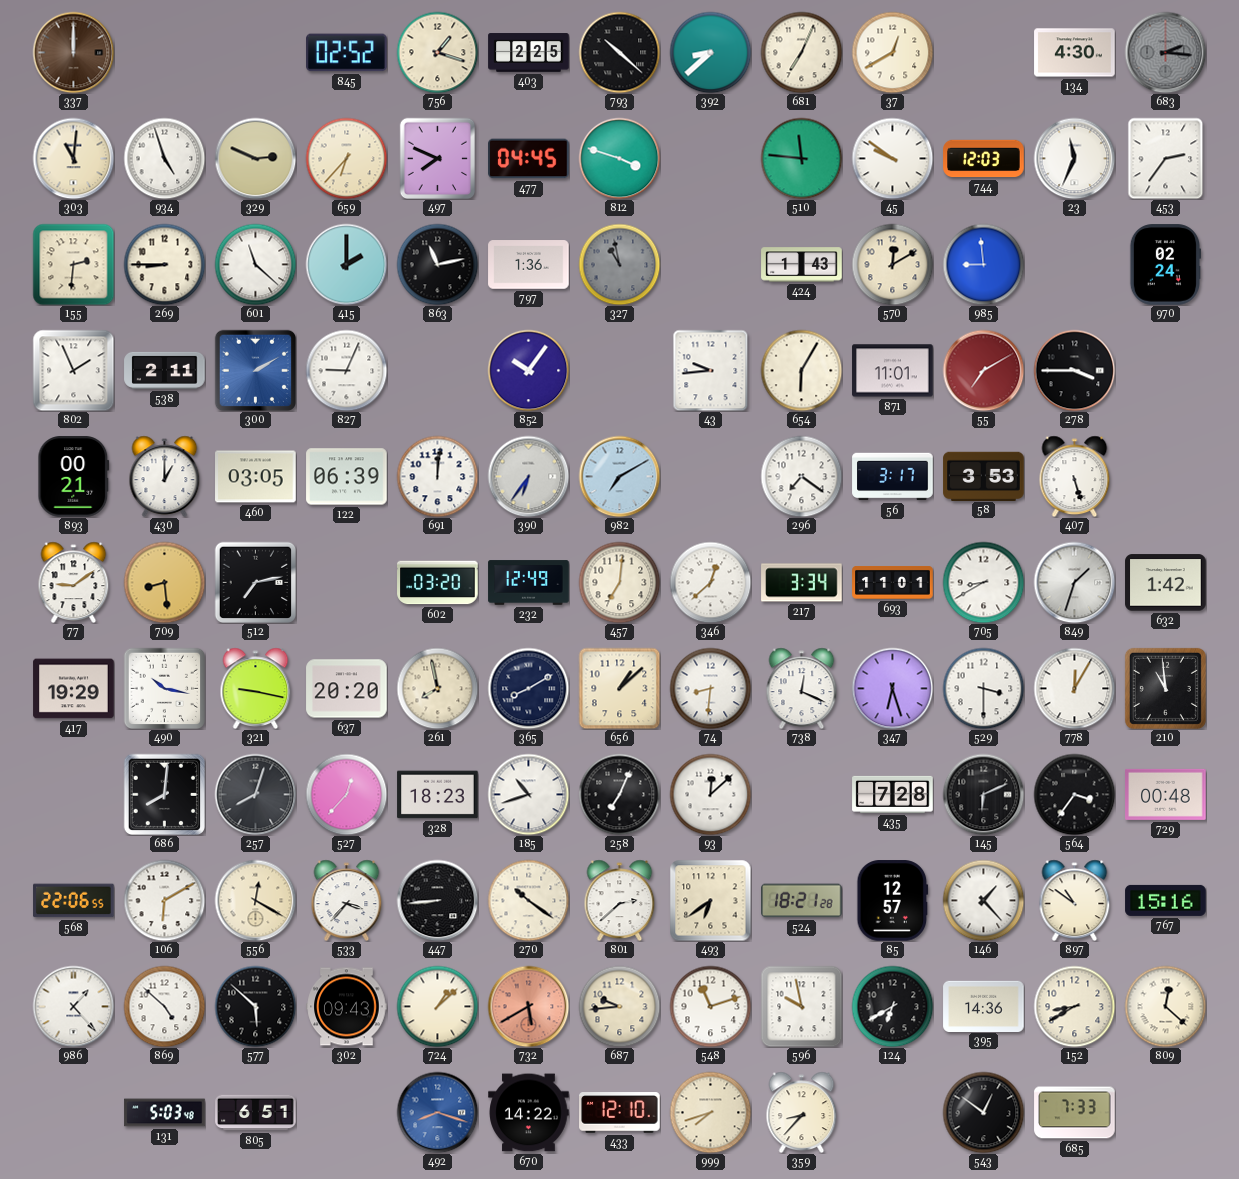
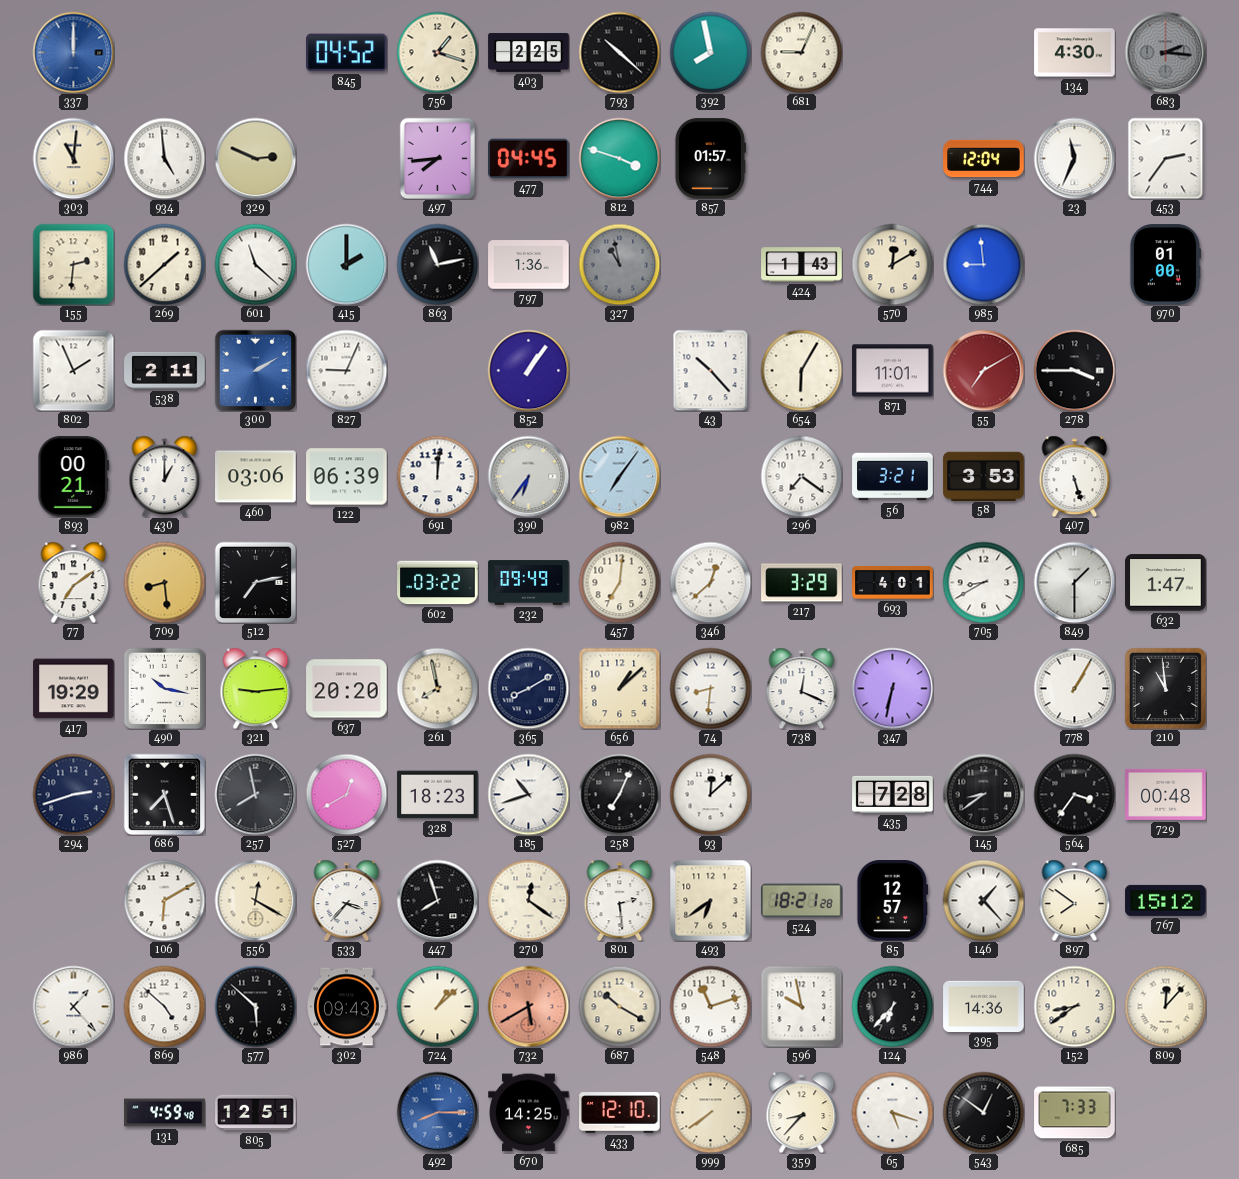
337 dial: brown -> blue (73, 52)
845: 02:52 -> 04:52 (347, 53)
392: 8:38 -> 7:58 (710, 52)
681: 7:04 -> 9:04 (801, 52)
37: 12:40 -> none (892, 52)
934: 4:57 -> 4:59 (164, 158)
659: 6:37 -> none (346, 158)
497: 7:49 -> 7:44 (437, 158)
857: none -> 01:57 (710, 159)
510: 11:46 -> none (801, 158)
45: 9:51 -> none (892, 158)
744: 12:03 -> 12:04 (984, 159)
269: 8:45 -> 1:38 (164, 264)
970: 02:24 -> 01:00 (1164, 265)
852: 10:06 -> 1:06 (528, 370)
43: 9:44 -> 10:23 (711, 370)
460: 03:05 -> 03:06 (256, 477)
982: 7:10 -> 7:06 (619, 476)
56: 3:17 -> 3:21 (893, 477)
77: 9:09 -> 7:09 (74, 582)
602: 03:20 -> 03:22 (438, 583)
232: 12:49 -> 09:49 (529, 583)
217: 3:34 -> 3:29 (802, 583)
693: 11:01 -> 4:01 (893, 583)
849: 1:33 -> 1:30 (1074, 582)
632: 1:42 -> 1:47 (1166, 583)
321: 9:17 -> 9:14 (256, 688)
347: 6:27 -> 6:32 (892, 688)
529: 3:30 -> none (983, 688)
778: 12:05 -> 1:05 (1074, 688)
294: none -> 2:42 (73, 794)
686: 8:01 -> 7:27 (164, 794)
257: 8:03 -> 7:58 (255, 794)
527: 12:37 -> 12:40 (346, 794)
145: 6:11 -> 8:39 (983, 794)
568: 22:06 -> none (74, 901)
447: 8:44 -> 7:57 (437, 900)
270: 10:21 -> 12:21 (528, 900)
801: 2:38 -> 2:29 (620, 900)
897: 10:51 -> 7:51 (1075, 900)
767: 15:16 -> 15:12 (1166, 900)
687: 9:44 -> 10:20 (619, 1006)
124: 6:40 -> 6:37 (892, 1006)
152: 8:40 -> 8:39 (1074, 1006)
809: 12:22 -> 12:07 (1165, 1006)
131: 5:03 -> 4:59 (165, 1113)
805: 6:51 -> 12:51 (256, 1113)
492: 8:18 -> 8:15 (437, 1112)
670: 14:22 -> 14:25 (529, 1113)
999: 7:42 -> 7:39 (710, 1112)
65: none -> 5:18 (892, 1112)
